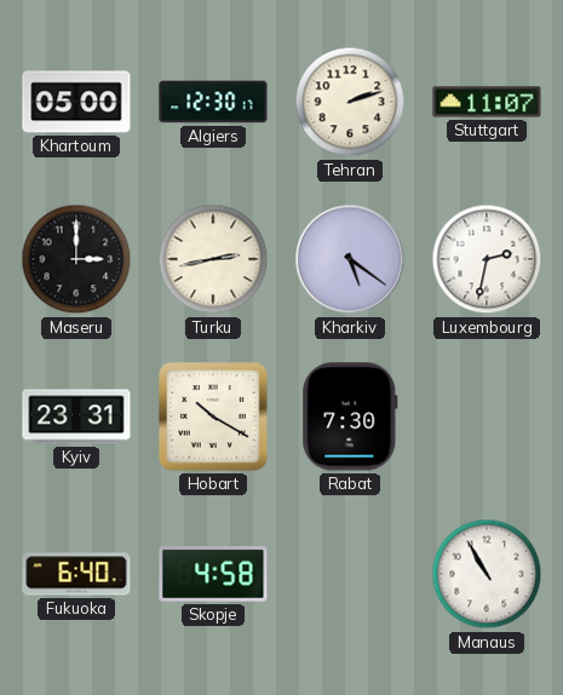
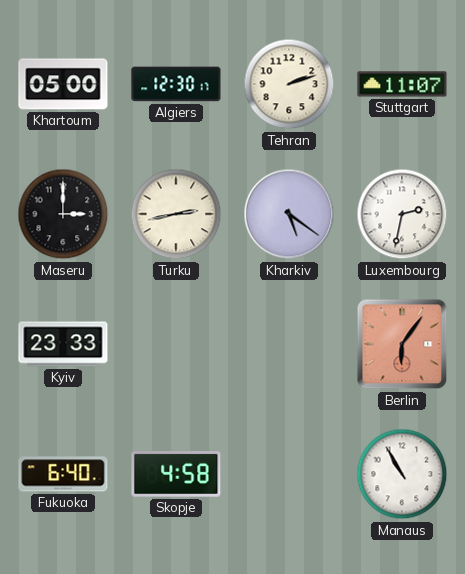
Kyiv: 23:31 -> 23:33 (63, 344)
Hobart: 10:20 -> none (213, 417)
Rabat: 7:30 -> none (350, 417)
Berlin: none -> 6:06 (402, 344)
